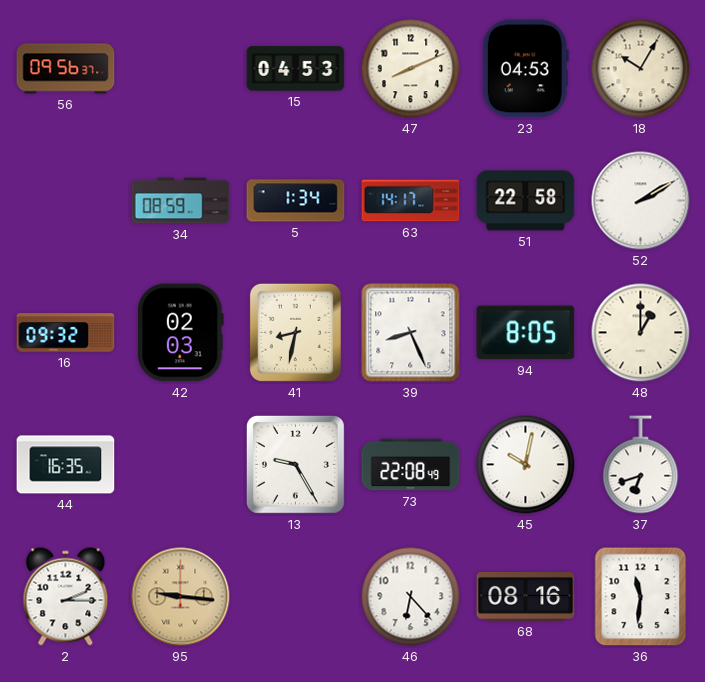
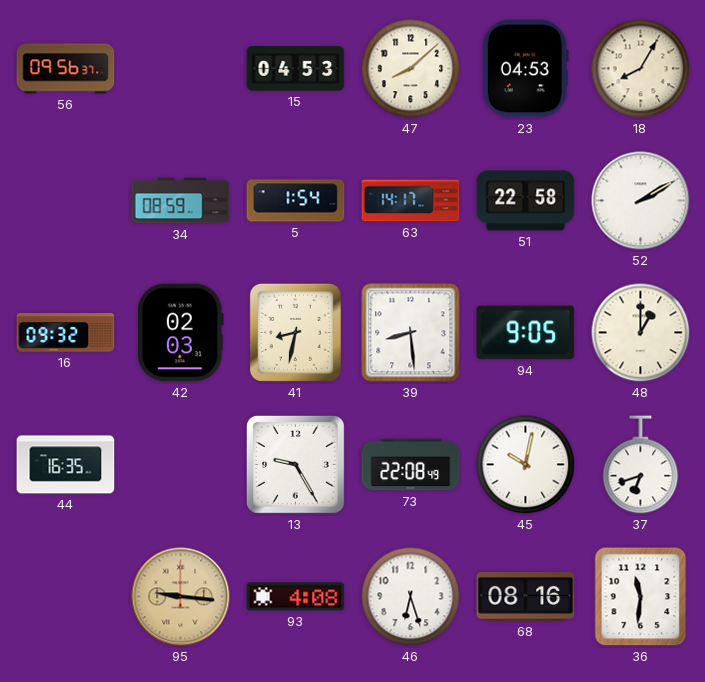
47: 8:11 -> 8:08 (411, 69)
18: 10:05 -> 8:05 (641, 69)
5: 1:34 -> 1:54 (296, 201)
39: 8:26 -> 8:29 (411, 333)
94: 8:05 -> 9:05 (526, 333)
2: 2:15 -> none (66, 597)
93: none -> 4:08 (296, 597)
46: 6:23 -> 6:27 (411, 597)
